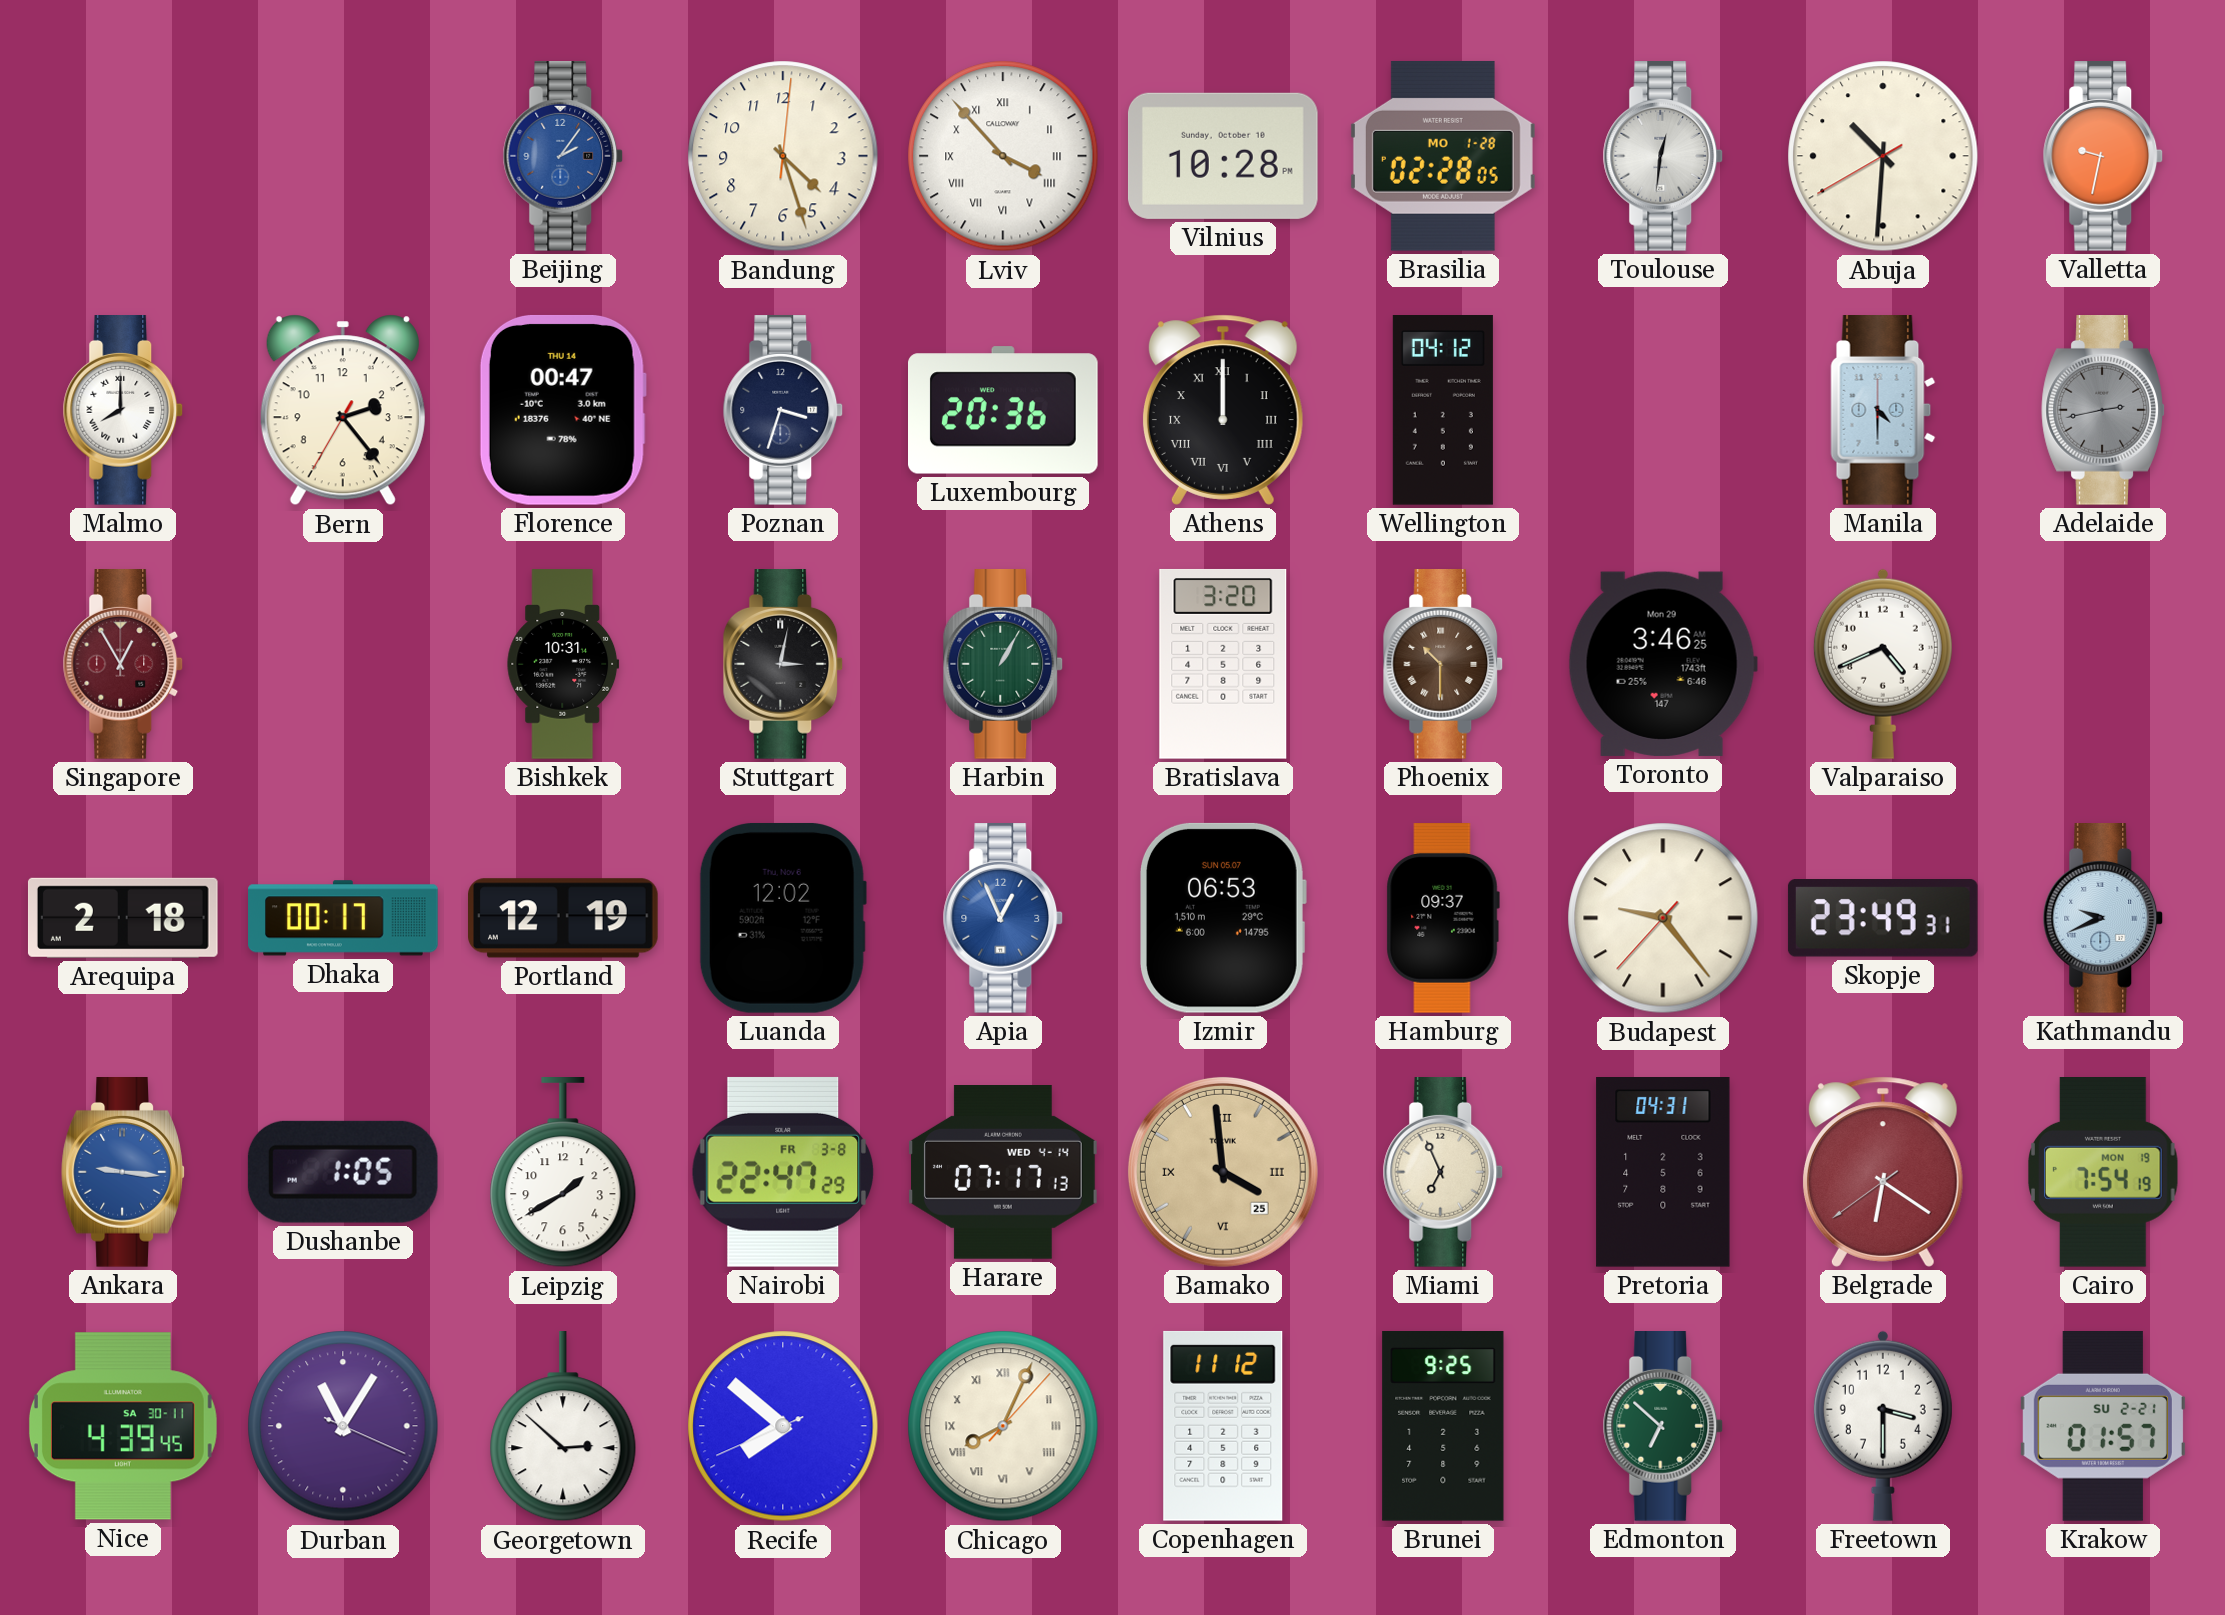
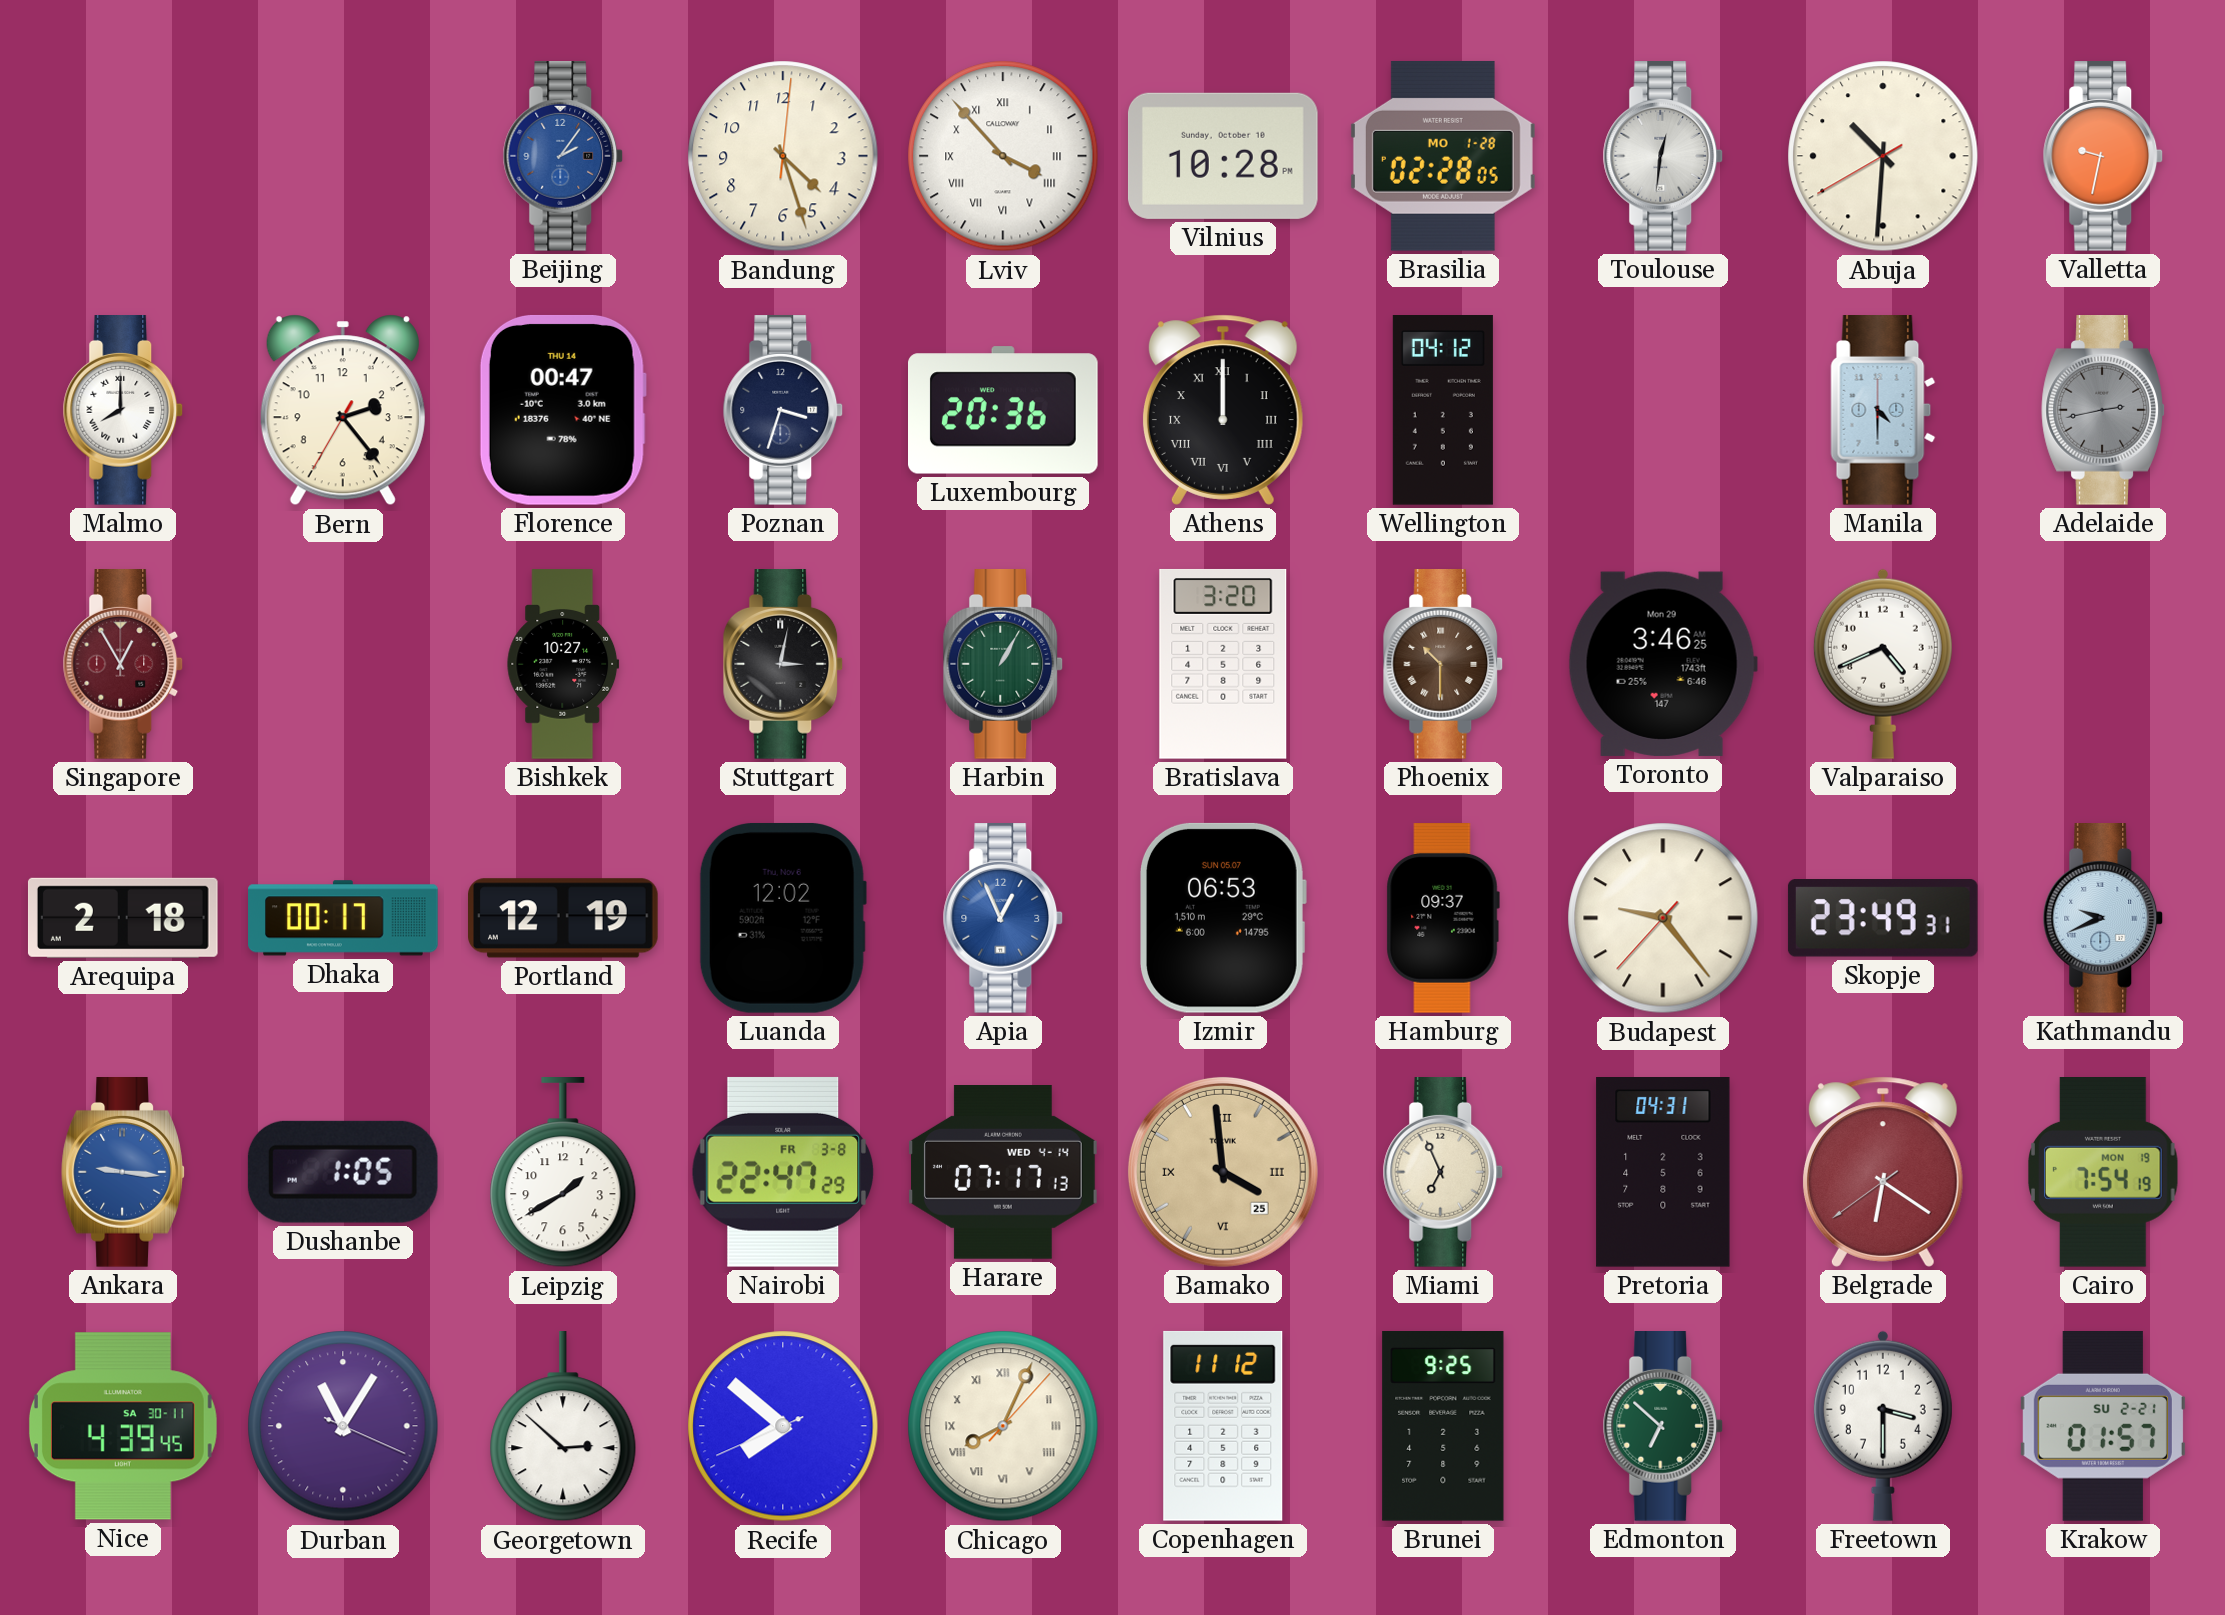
Bishkek: 10:31 -> 10:27 (563, 664)
